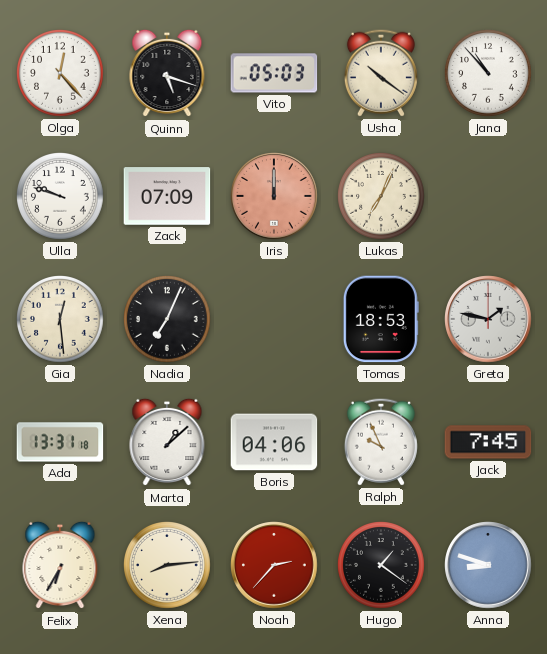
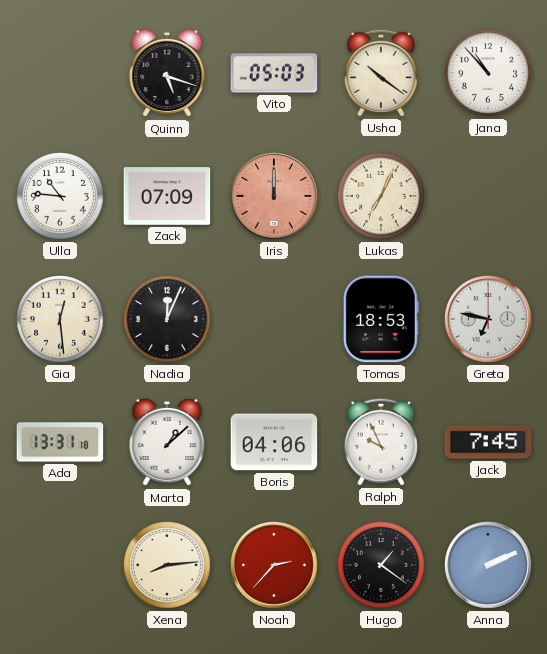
Olga: 12:23 -> none (61, 74)
Ulla: 9:48 -> 10:46 (61, 197)
Nadia: 7:04 -> 12:04 (168, 320)
Greta: 1:47 -> 6:47 (488, 319)
Felix: 6:35 -> none (60, 565)
Anna: 8:48 -> 2:11 (488, 565)
